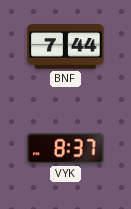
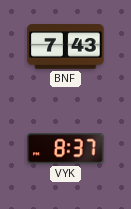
BNF: 7:44 -> 7:43 (66, 47)
